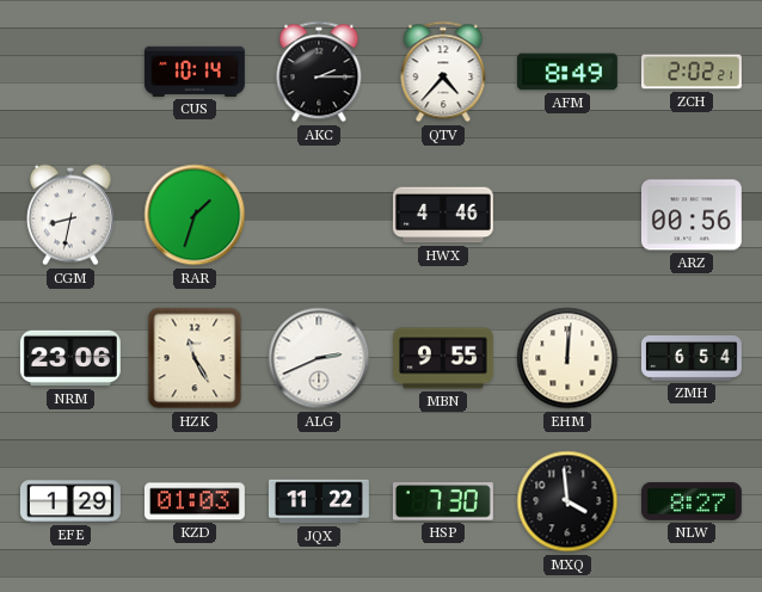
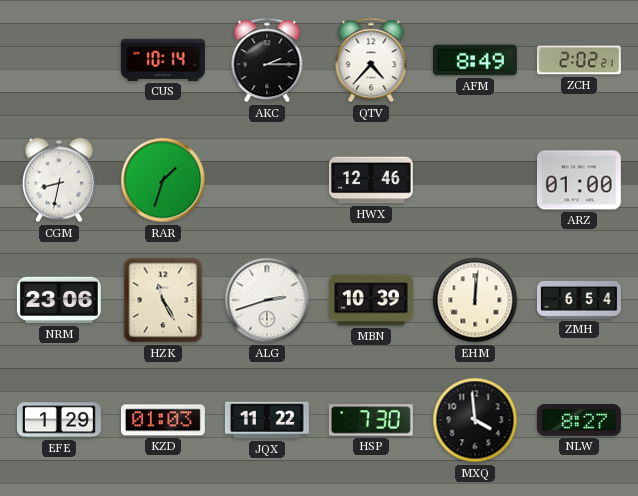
HWX: 4:46 -> 12:46 (371, 180)
ARZ: 00:56 -> 01:00 (579, 180)
ALG: 2:41 -> 2:42 (267, 300)
MBN: 9:55 -> 10:39 (371, 300)
